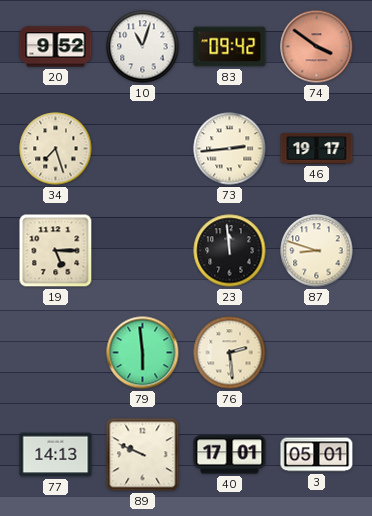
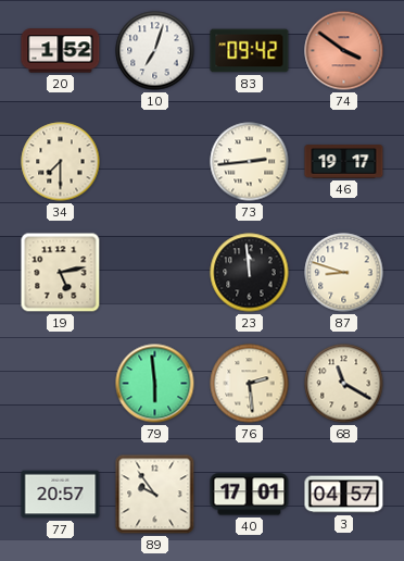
20: 9:52 -> 1:52 (61, 51)
10: 11:03 -> 7:03 (155, 51)
34: 7:27 -> 7:30 (61, 162)
19: 5:15 -> 5:13 (61, 273)
68: none -> 11:20 (344, 384)
77: 14:13 -> 20:57 (61, 495)
89: 9:49 -> 9:54 (155, 495)
3: 05:01 -> 04:57 (344, 495)
